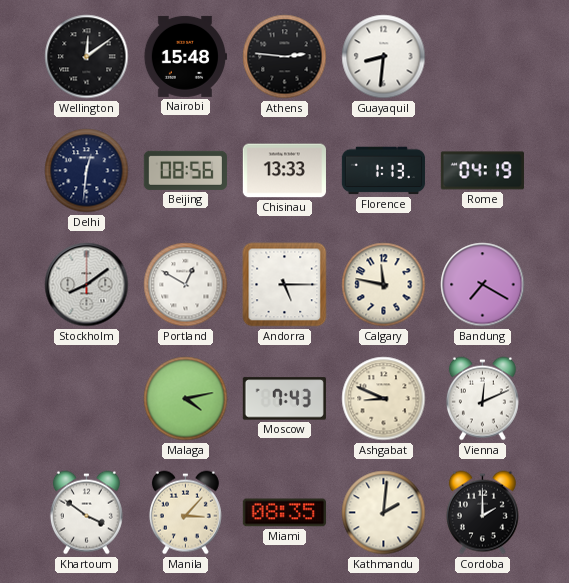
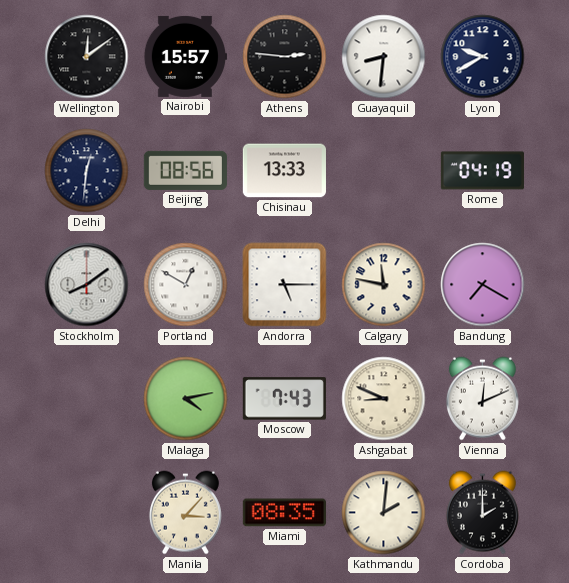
Nairobi: 15:48 -> 15:57 (185, 56)
Lyon: none -> 9:40 (483, 57)
Florence: 1:13 -> none (383, 171)
Khartoum: 3:51 -> none (86, 513)
